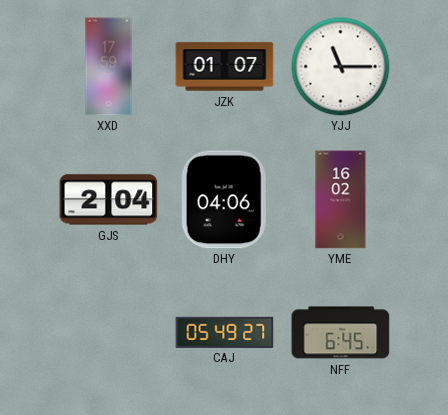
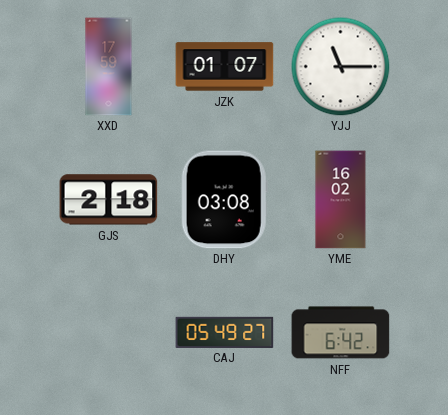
GJS: 2:04 -> 2:18 (109, 200)
DHY: 04:06 -> 03:08 (224, 200)
NFF: 6:45 -> 6:42 (341, 333)
